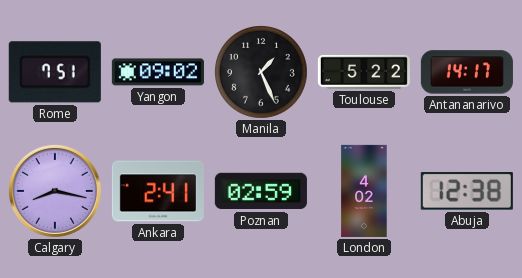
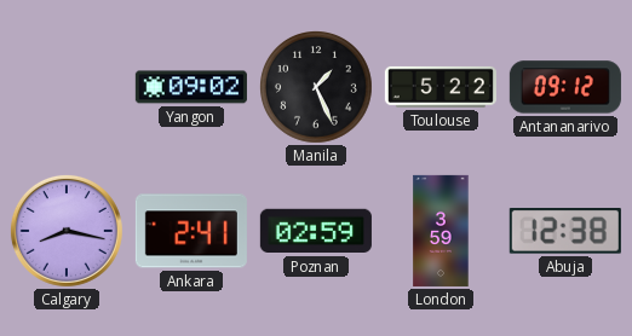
Rome: 7:51 -> none (55, 72)
Antananarivo: 14:17 -> 09:12 (565, 87)
London: 4:02 -> 3:59 (441, 231)
